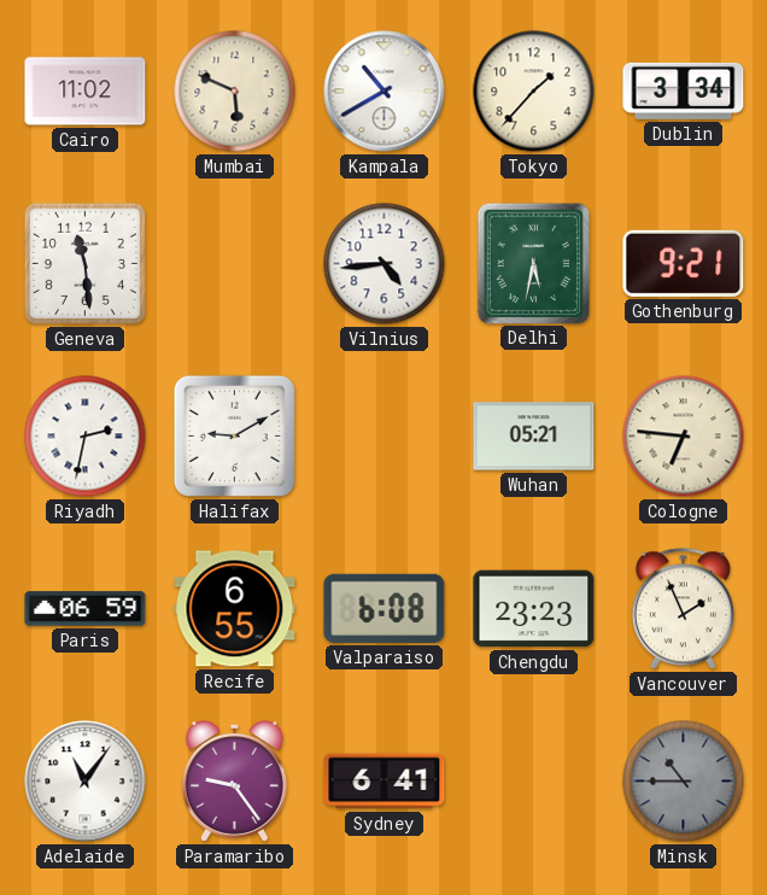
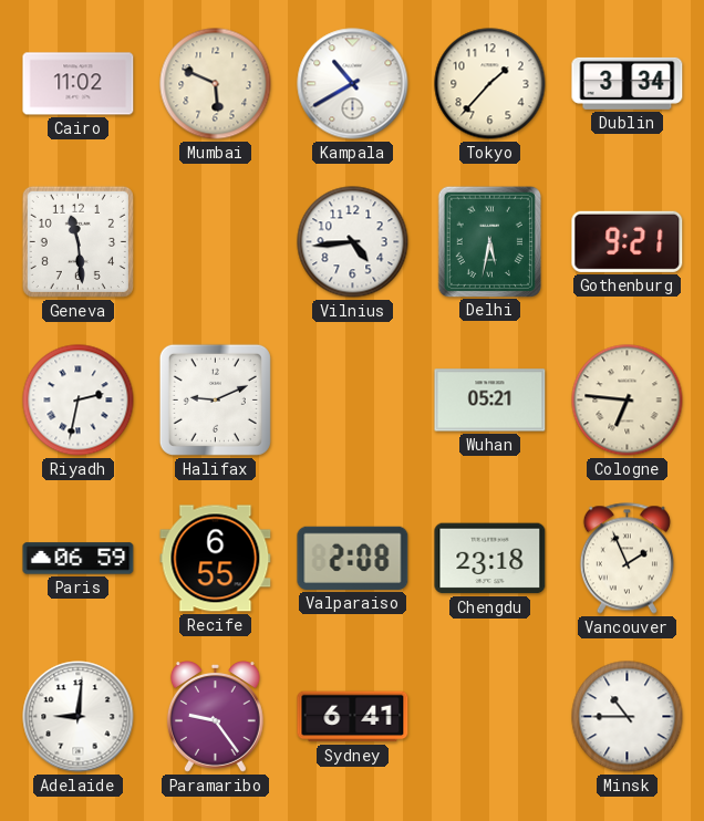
Halifax: 9:10 -> 9:11 (215, 399)
Valparaiso: 6:08 -> 2:08 (353, 558)
Chengdu: 23:23 -> 23:18 (490, 559)
Adelaide: 11:06 -> 9:01 (79, 717)
Minsk dial: grey -> white (628, 717)
